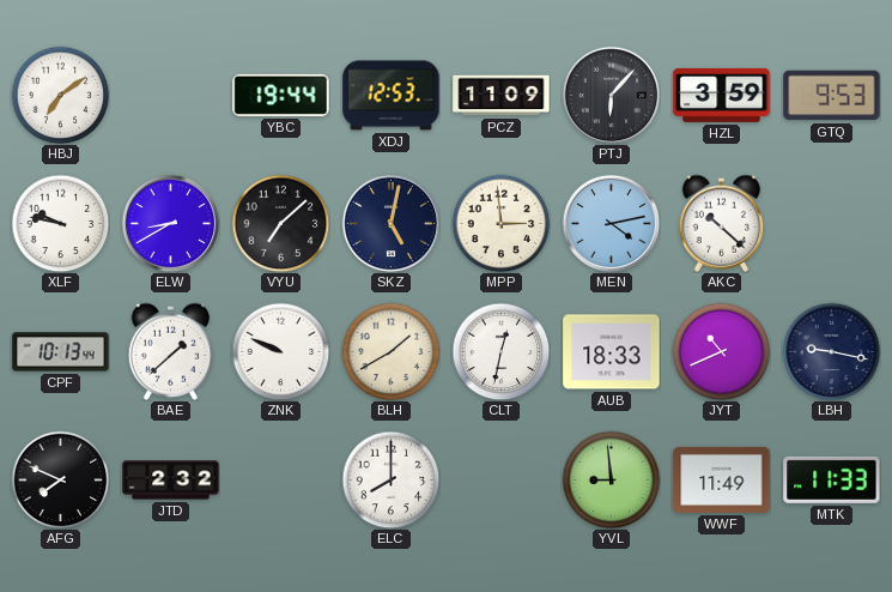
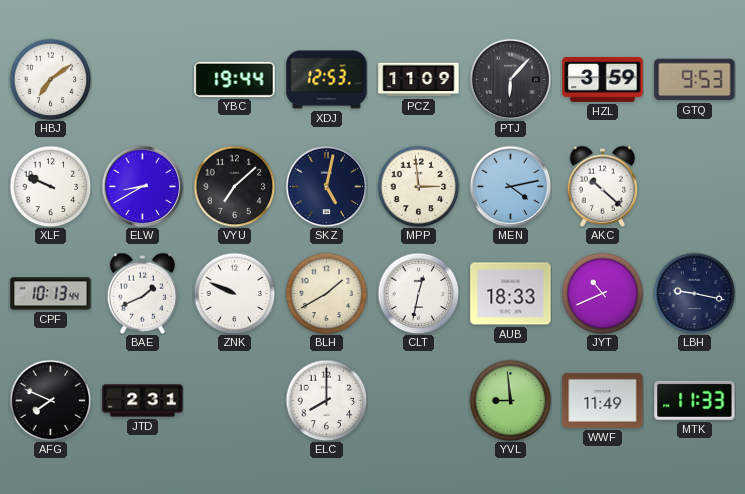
XLF: 9:47 -> 9:49 (50, 186)
BAE: 1:38 -> 1:41 (143, 293)
JTD: 2:32 -> 2:31 (143, 401)
